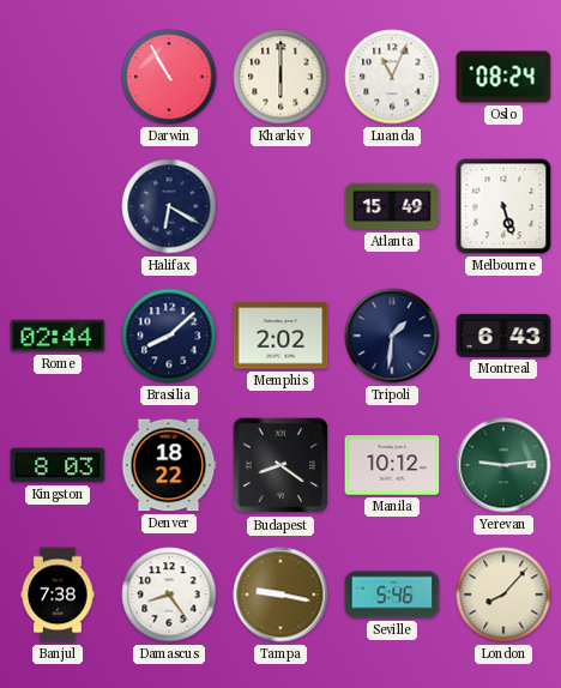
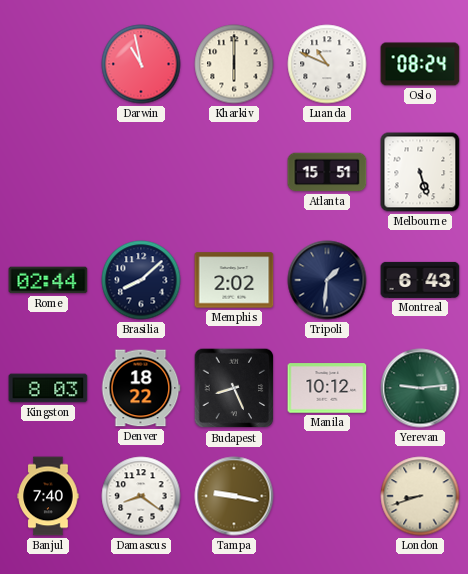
Darwin: 10:55 -> 10:58 (141, 64)
Luanda: 11:04 -> 10:49 (327, 64)
Halifax: 6:20 -> none (169, 206)
Atlanta: 15:49 -> 15:51 (327, 172)
Budapest: 8:21 -> 8:26 (234, 388)
Banjul: 7:38 -> 7:40 (48, 496)
Damascus: 8:24 -> 8:21 (141, 496)
Seville: 5:46 -> none (392, 595)
London: 8:07 -> 8:42 (420, 496)
